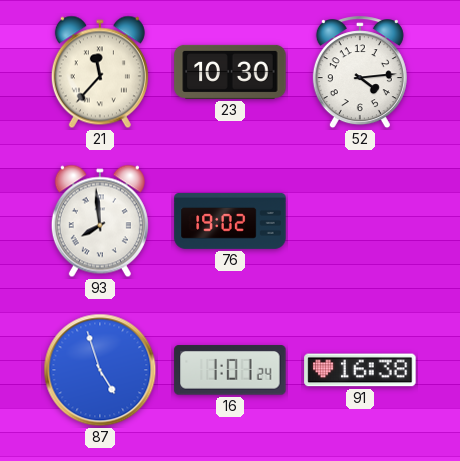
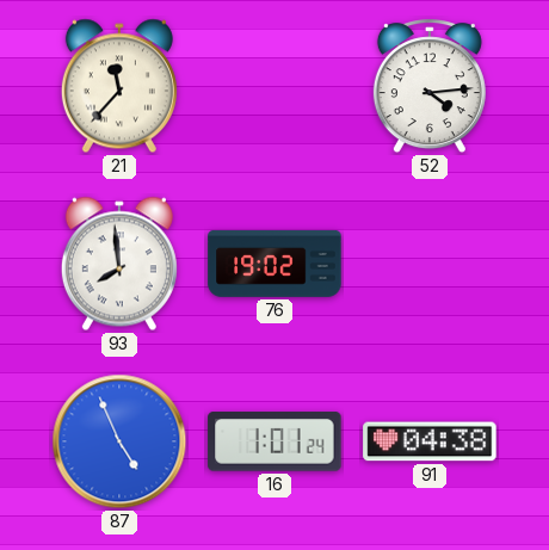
23: 10:30 -> none (230, 72)
87: 4:57 -> 4:56 (119, 441)
91: 16:38 -> 04:38 (430, 441)
